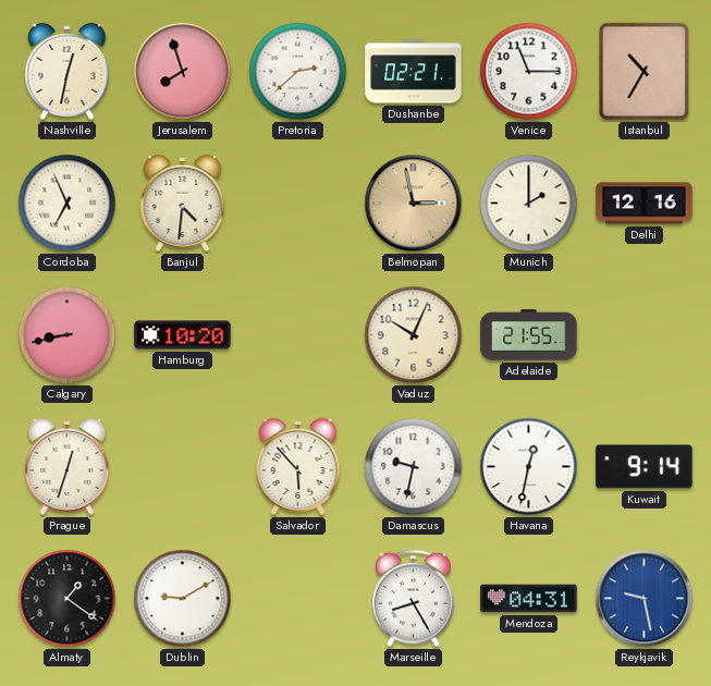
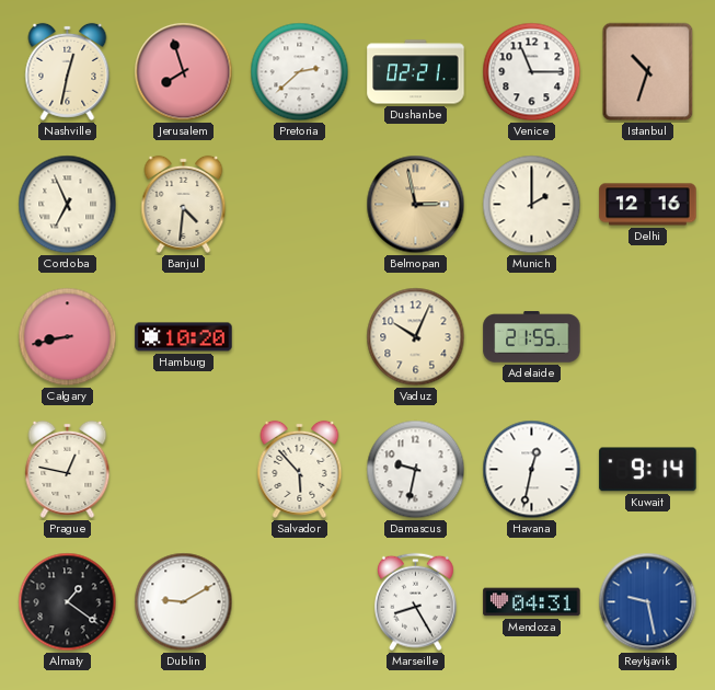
Istanbul: 10:35 -> 10:33 (648, 72)
Prague: 12:33 -> 12:47 (68, 469)
